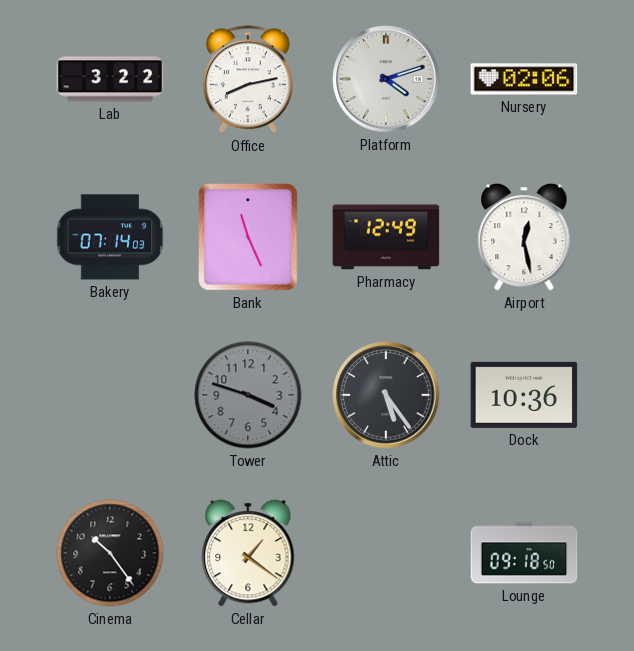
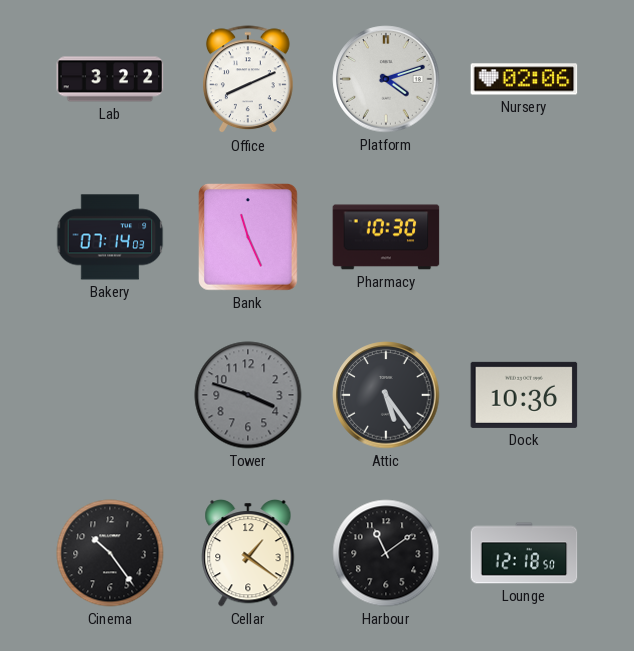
Office: 8:13 -> 8:11 (249, 80)
Pharmacy: 12:49 -> 10:30 (386, 237)
Airport: 12:28 -> none (524, 237)
Harbour: none -> 11:09 (386, 553)
Lounge: 09:18 -> 12:18 (524, 553)
